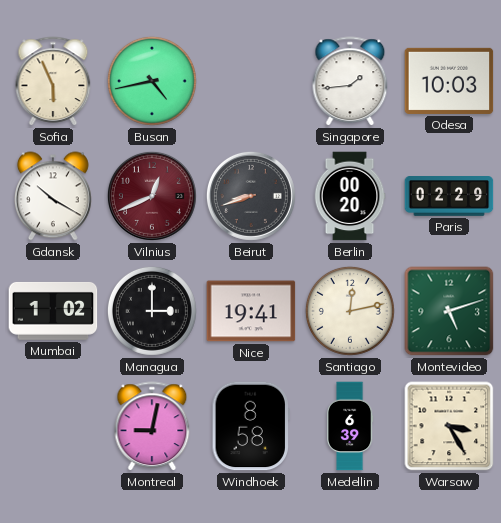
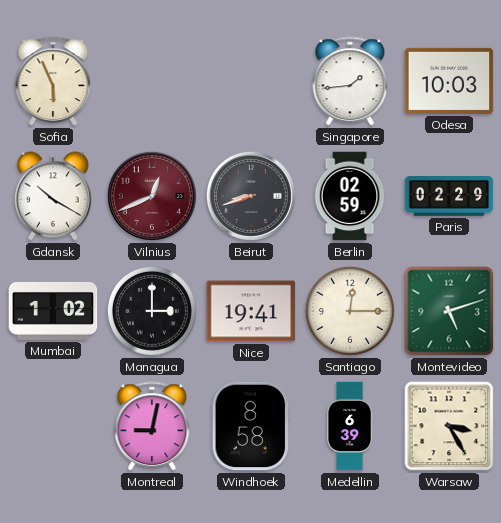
Busan: 4:43 -> none (152, 81)
Berlin: 00:20 -> 02:59 (350, 196)
Santiago: 12:13 -> 12:15 (350, 311)
